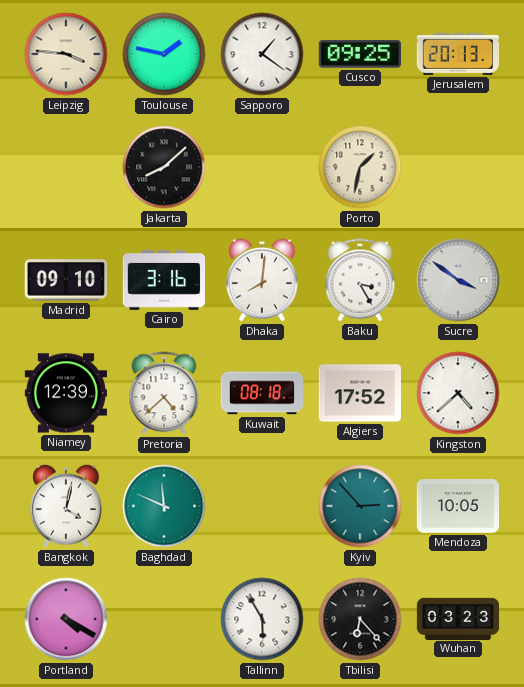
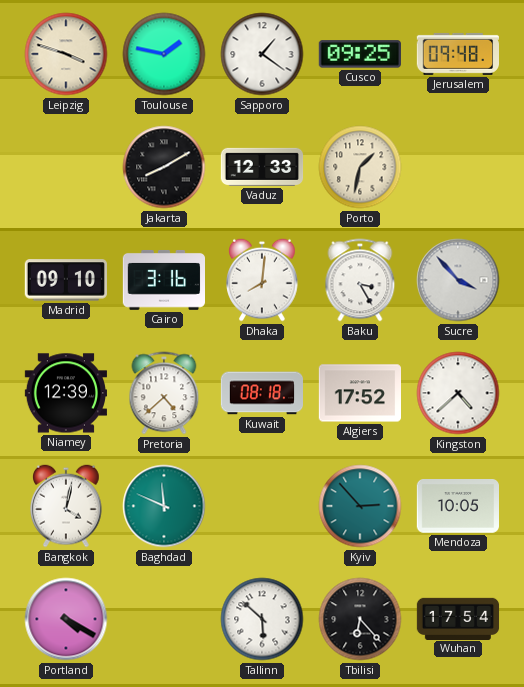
Leipzig: 3:46 -> 3:48 (66, 54)
Jerusalem: 20:13 -> 09:48 (457, 54)
Jakarta: 8:08 -> 8:10 (164, 167)
Vaduz: none -> 12:33 (262, 167)
Sucre: 3:51 -> 3:53 (458, 280)
Tallinn: 5:55 -> 5:52 (262, 619)
Wuhan: 03:23 -> 17:54 (458, 618)
